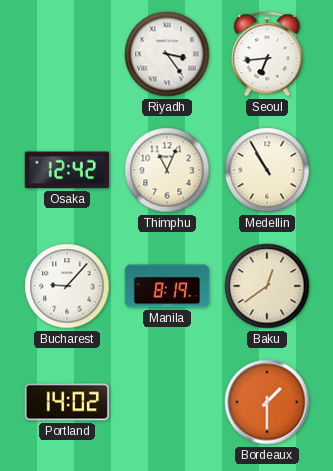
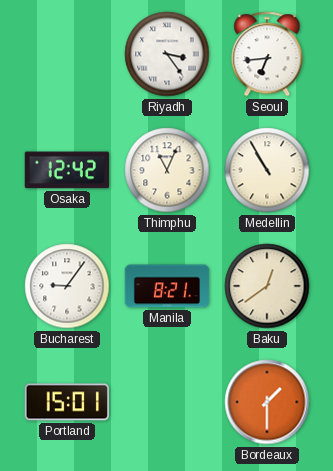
Bucharest: 9:07 -> 9:06 (67, 286)
Manila: 8:19 -> 8:21 (167, 286)
Portland: 14:02 -> 15:01 (66, 402)
